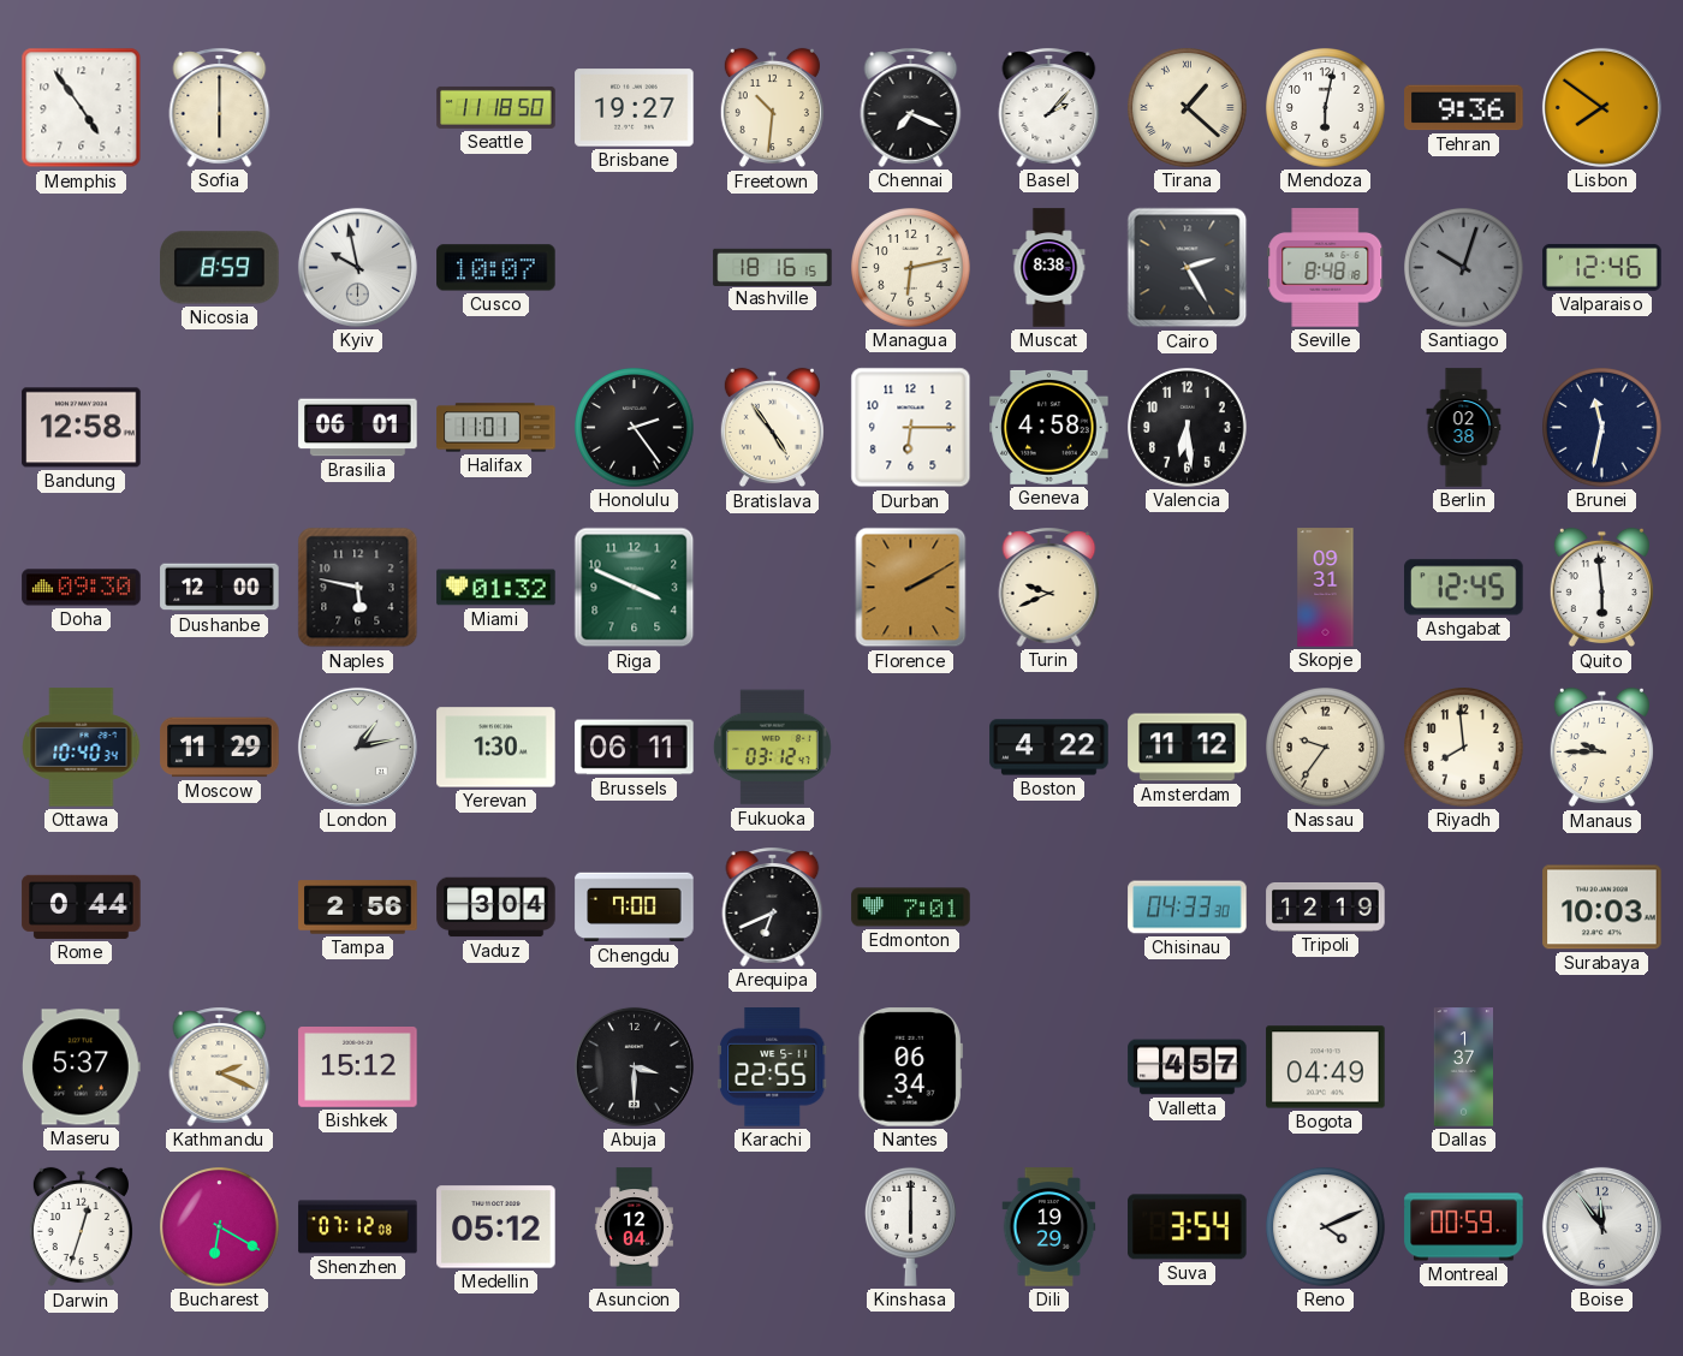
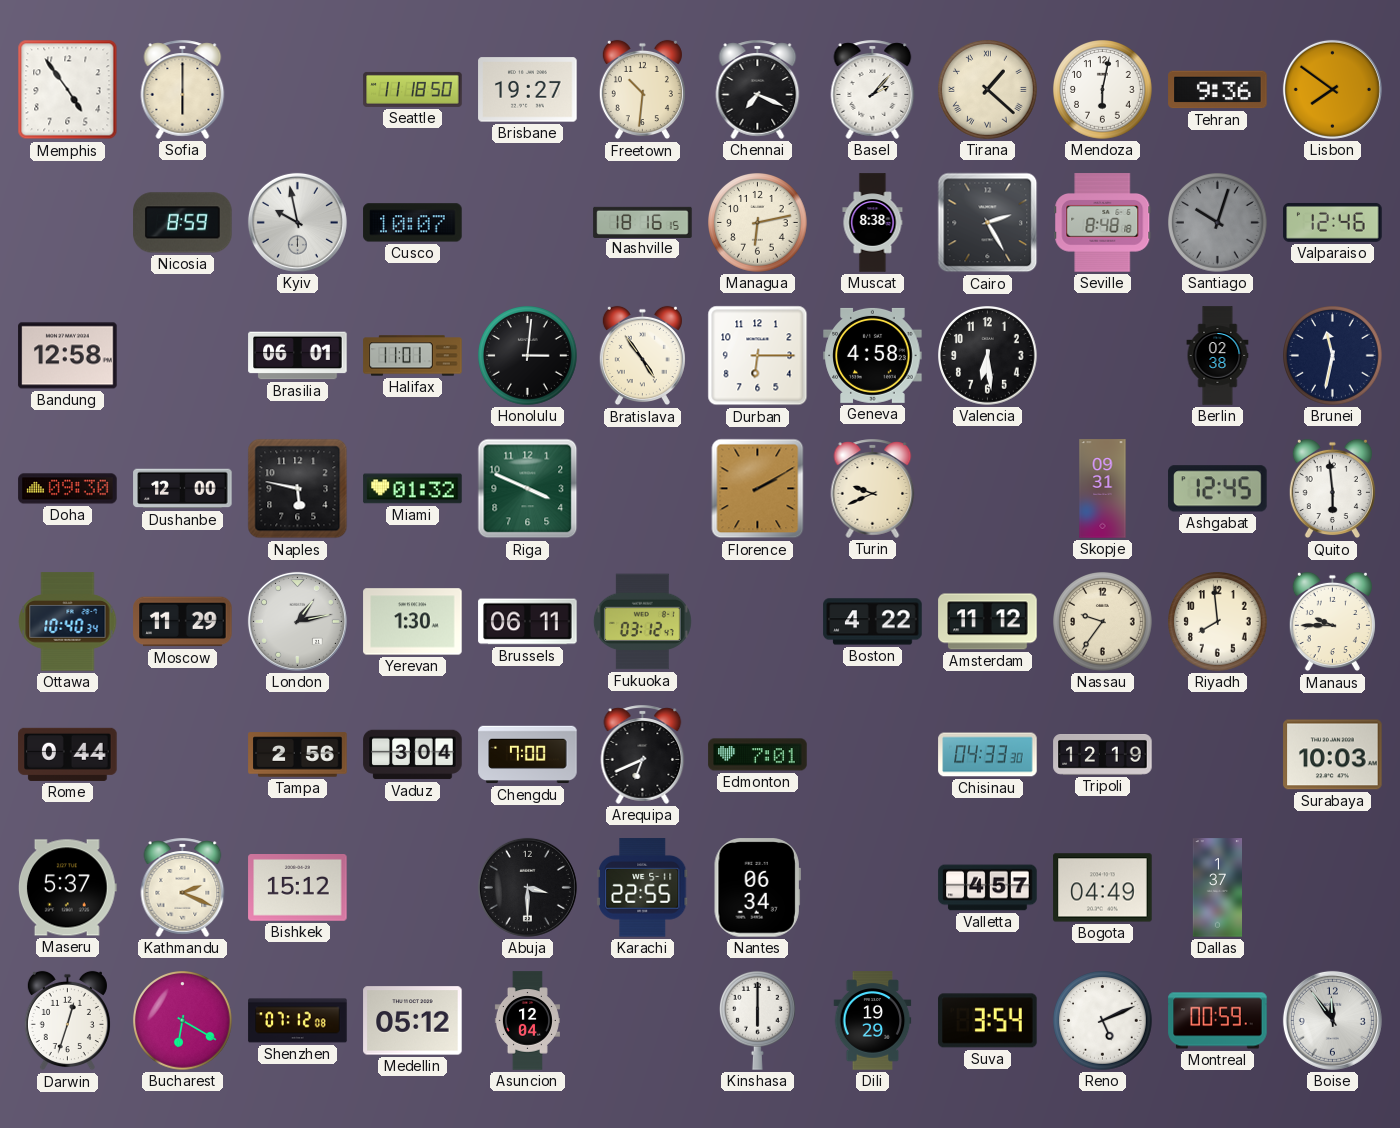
Honolulu: 2:24 -> 3:01 (528, 356)
Reno: 4:11 -> 5:11 (1103, 1021)
